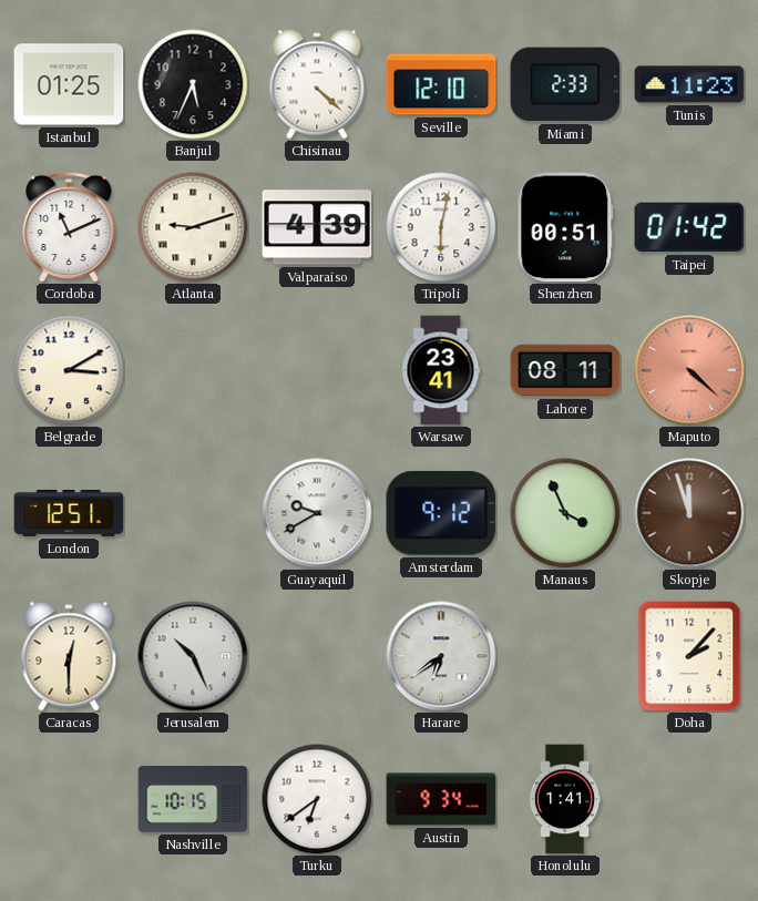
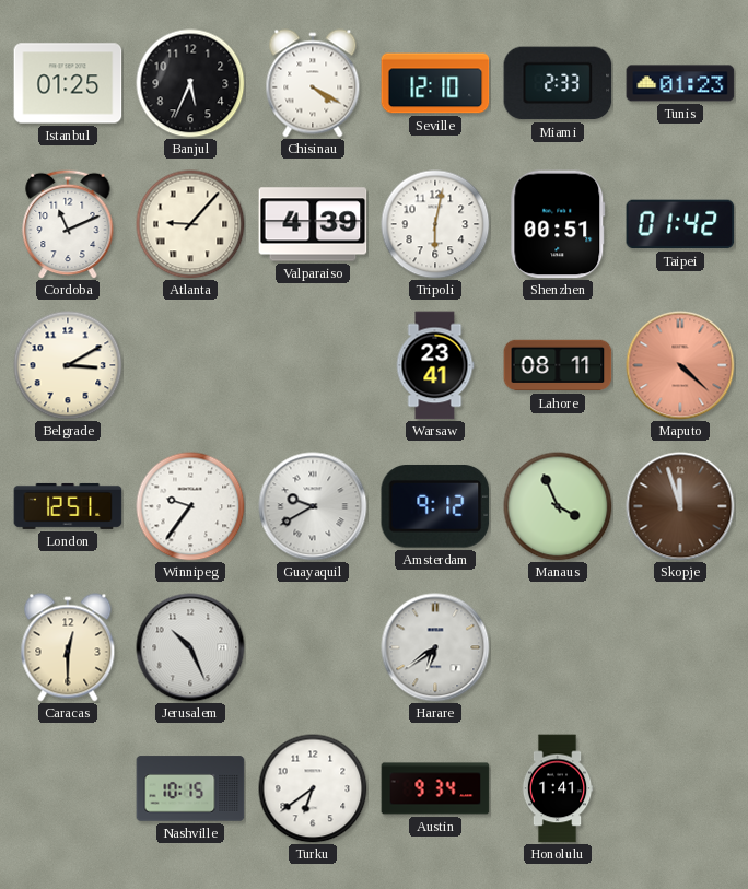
Chisinau: 4:22 -> 4:20 (313, 83)
Tunis: 11:23 -> 01:23 (680, 83)
Atlanta: 9:12 -> 9:07 (190, 224)
Winnipeg: none -> 9:36 (190, 506)
Doha: 2:07 -> none (689, 656)
